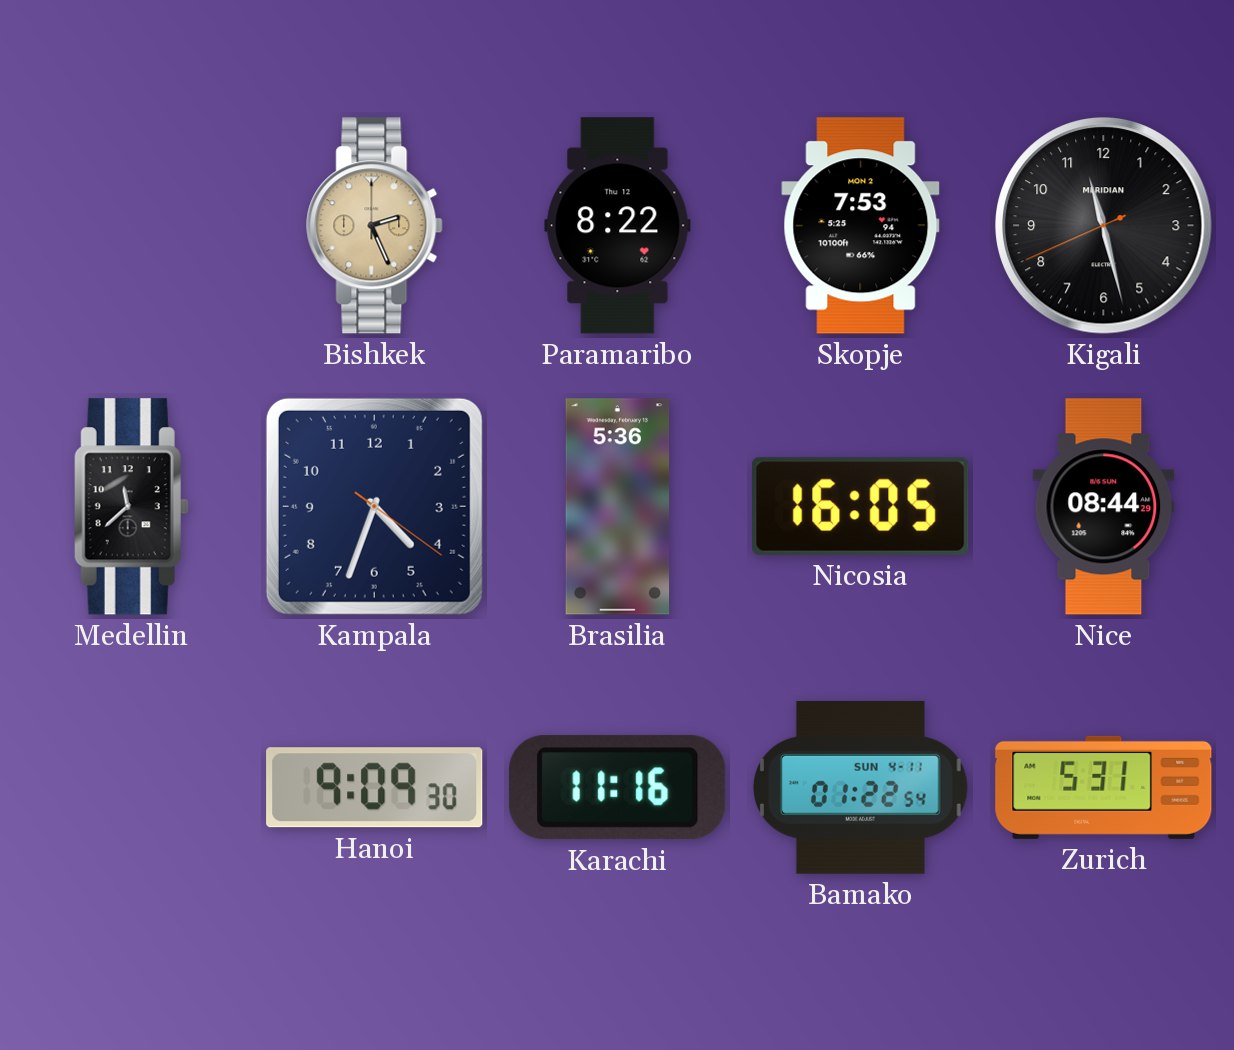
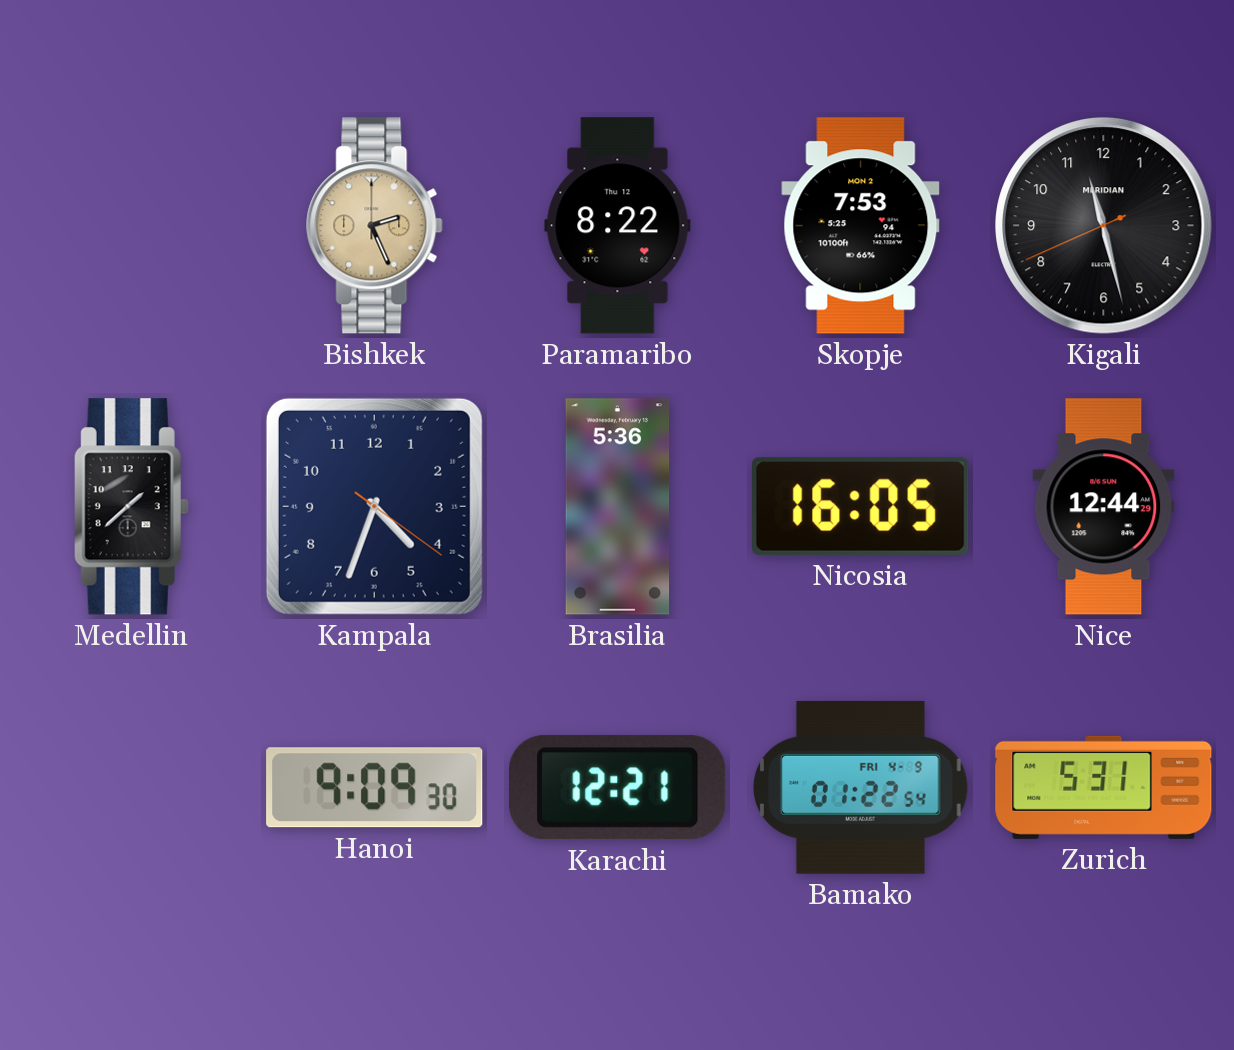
Medellin: 11:38 -> 1:38 (131, 507)
Nice: 08:44 -> 12:44 (1104, 507)
Karachi: 11:16 -> 12:21 (618, 788)
Bamako date: SUN 4-11 -> FRI 4-9 (861, 787)
